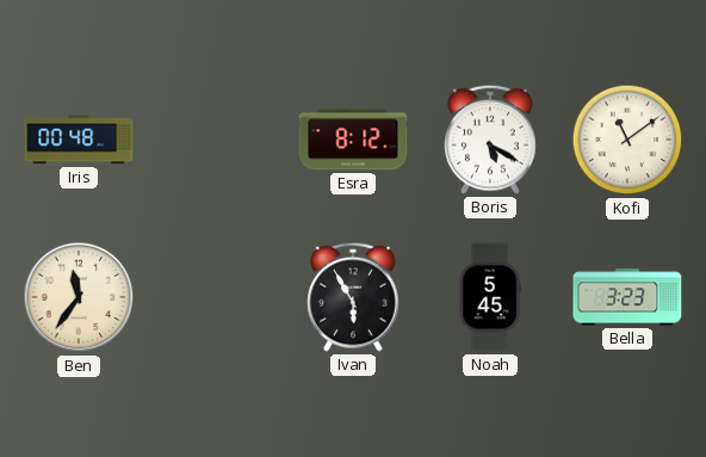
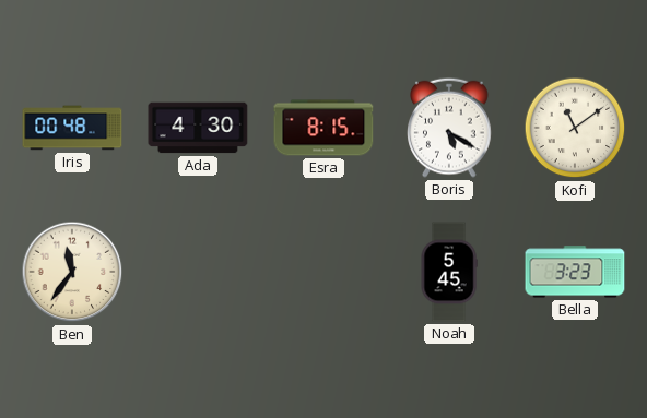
Ada: none -> 4:30 (198, 128)
Esra: 8:12 -> 8:15 (323, 128)
Ivan: 5:55 -> none (353, 297)
